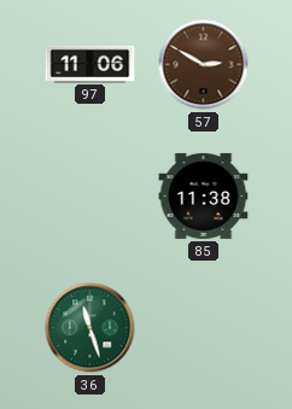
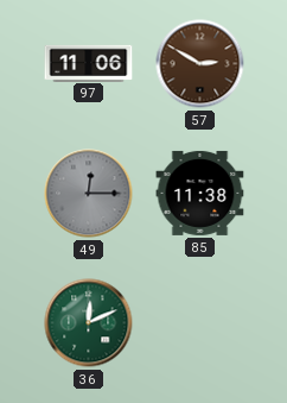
49: none -> 12:15 (89, 194)
36: 11:27 -> 12:11 (89, 323)
